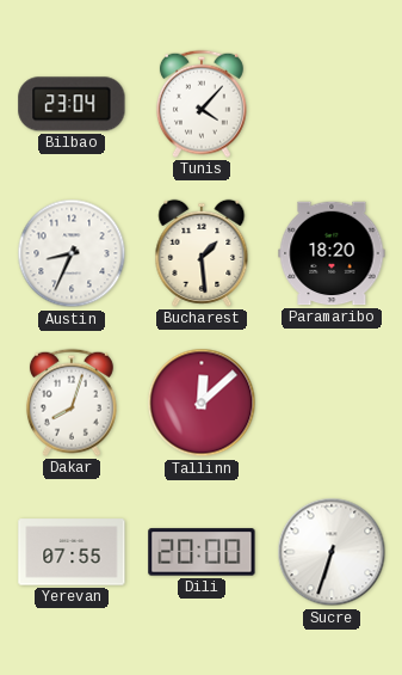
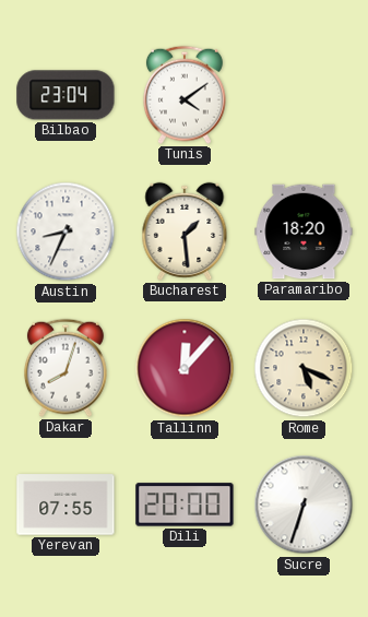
Tunis: 4:07 -> 4:09 (185, 95)
Tallinn: 12:08 -> 12:07 (185, 368)
Rome: none -> 5:19 (304, 368)
